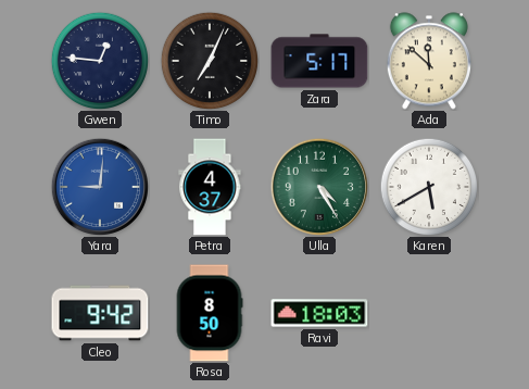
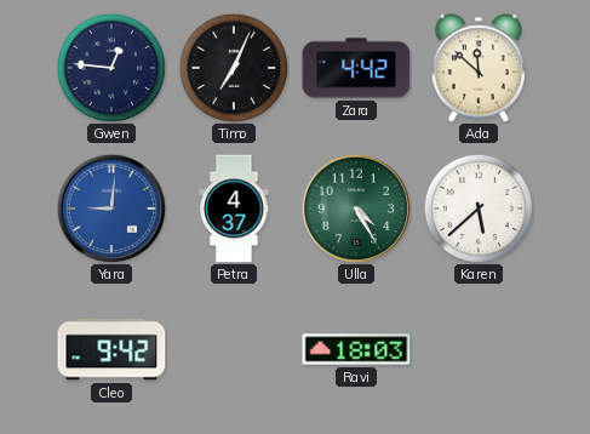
Zara: 5:17 -> 4:42 (356, 68)
Karen: 5:40 -> 5:38 (477, 207)
Rosa: 8:50 -> none (210, 313)
